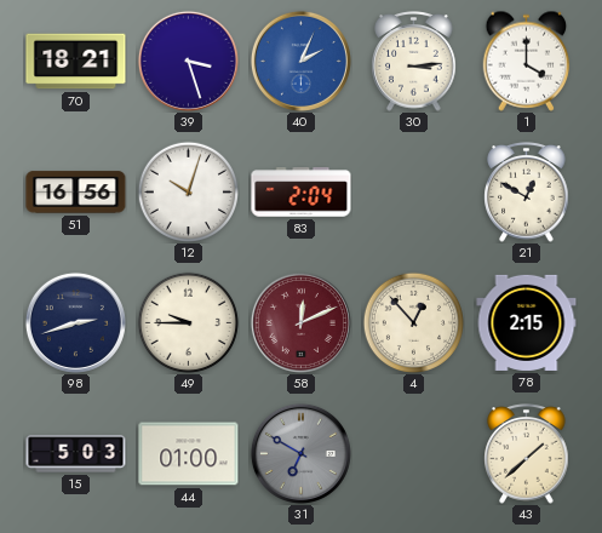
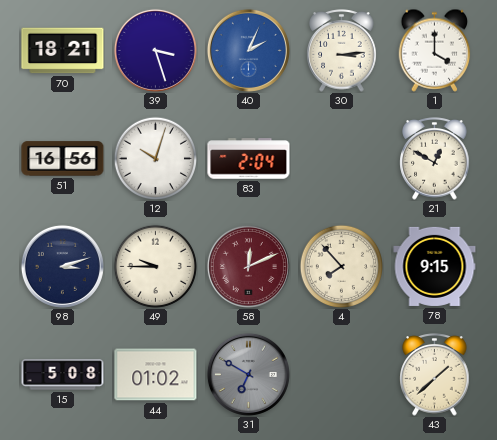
98: 2:42 -> 3:12 (62, 266)
4: 12:53 -> 7:53 (341, 266)
78: 2:15 -> 9:15 (435, 266)
15: 5:03 -> 5:08 (63, 375)
44: 01:00 -> 01:02 (156, 375)
